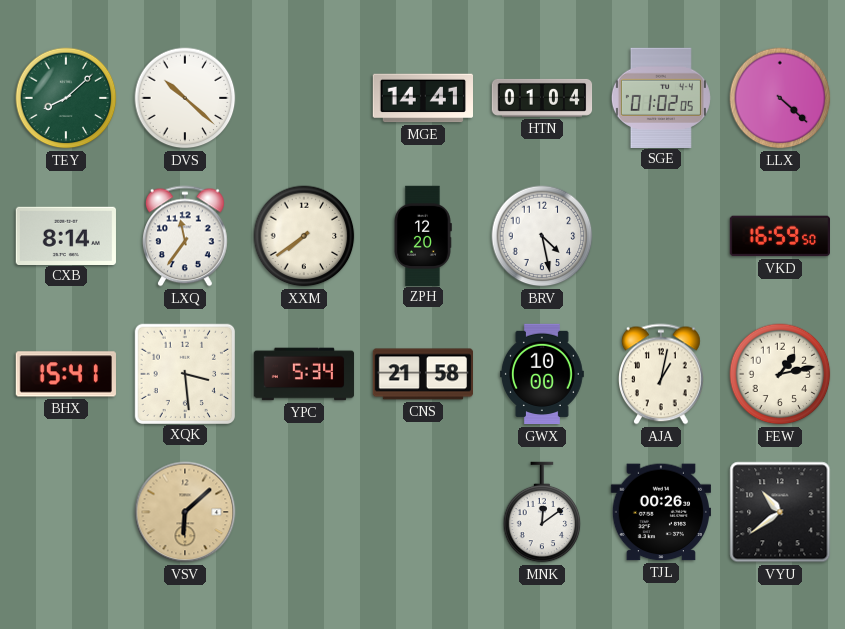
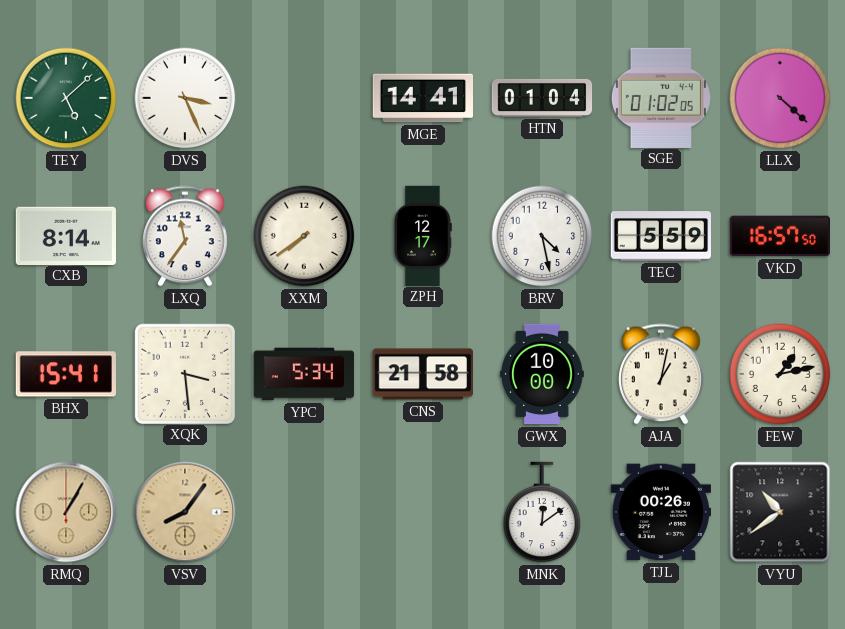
TEY: 8:08 -> 5:08 (66, 98)
DVS: 10:22 -> 3:26 (185, 98)
ZPH: 12:20 -> 12:17 (423, 235)
TEC: none -> 5:59 (660, 236)
VKD: 16:59 -> 16:57 (779, 236)
RMQ: none -> 1:05 (66, 512)
VSV: 6:08 -> 8:06 (185, 512)
